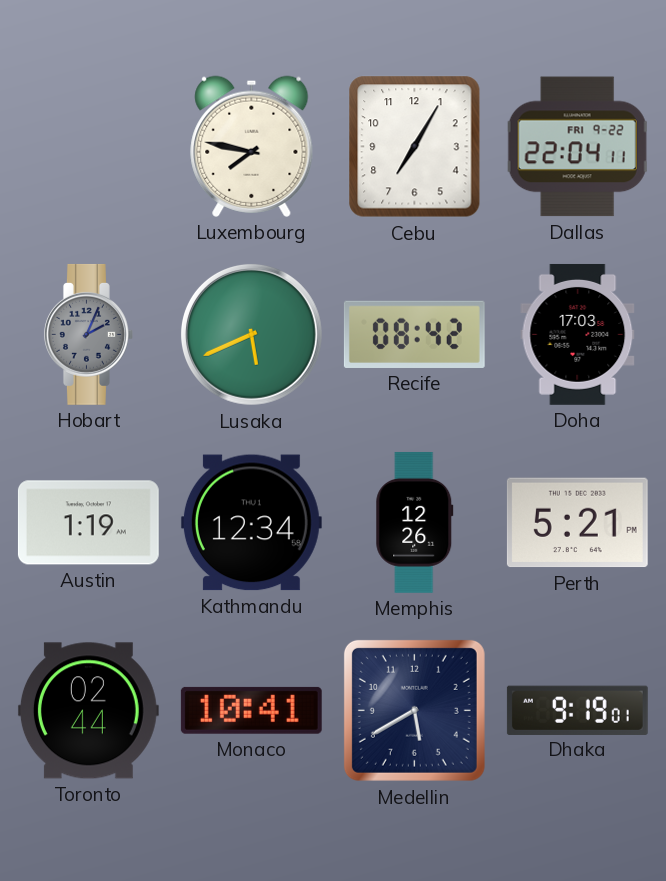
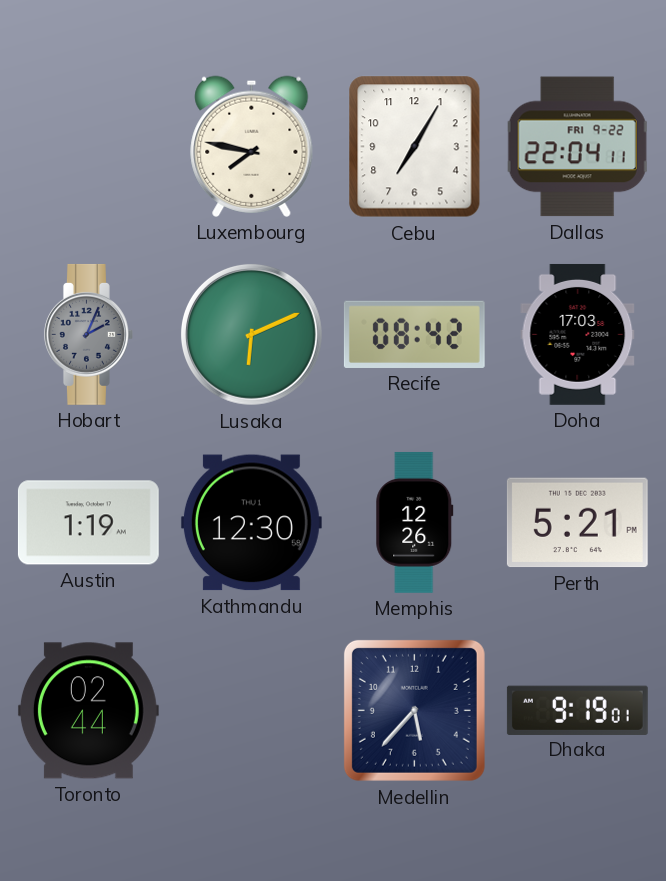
Lusaka: 5:41 -> 6:11 (251, 334)
Kathmandu: 12:34 -> 12:30 (251, 523)
Monaco: 10:41 -> none (251, 710)
Medellin: 5:40 -> 5:37 (414, 710)
